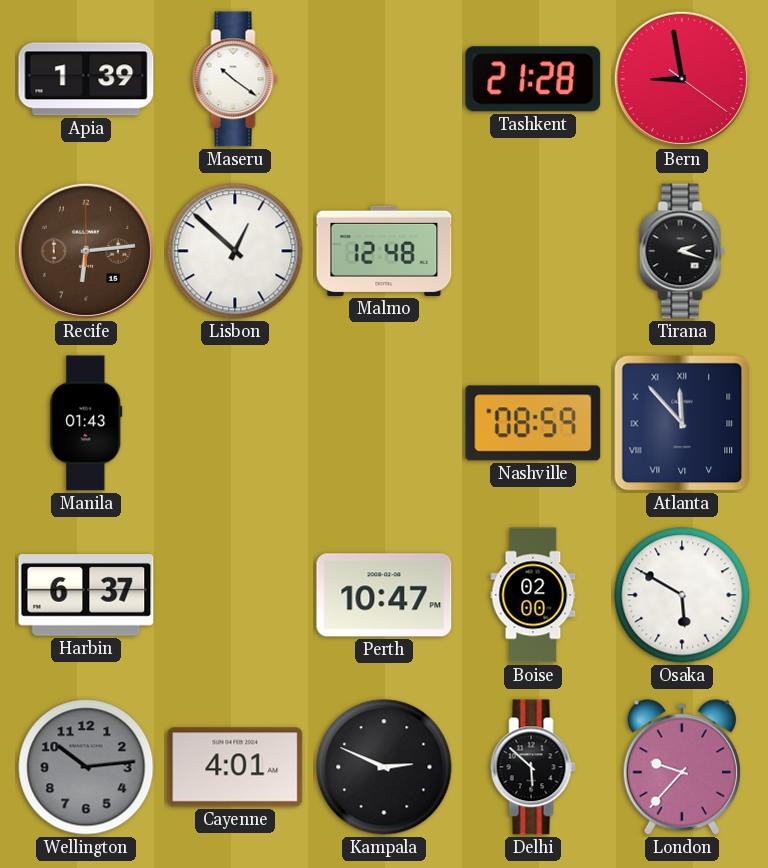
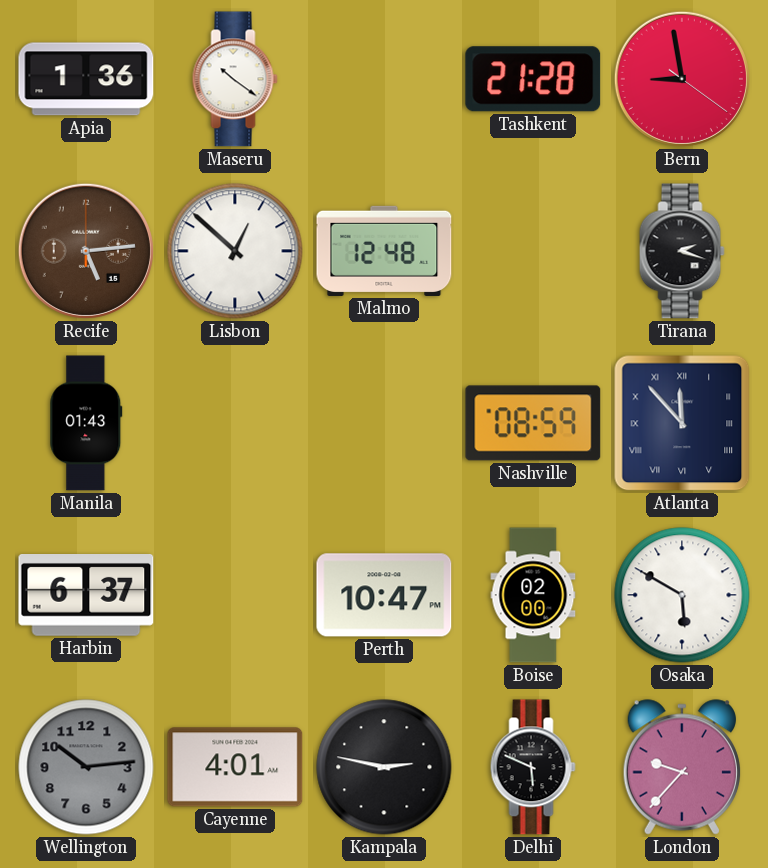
Apia: 1:39 -> 1:36 (86, 79)
Recife: 6:14 -> 5:14 (86, 251)
Kampala: 2:49 -> 2:47 (384, 767)
Delhi: 5:52 -> 5:49 (533, 767)
